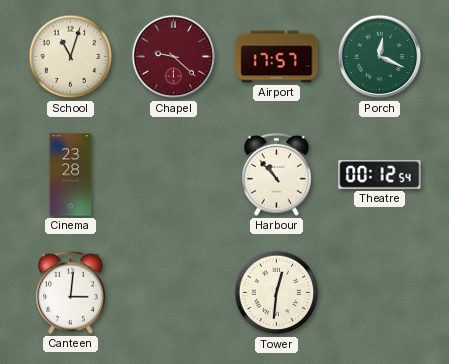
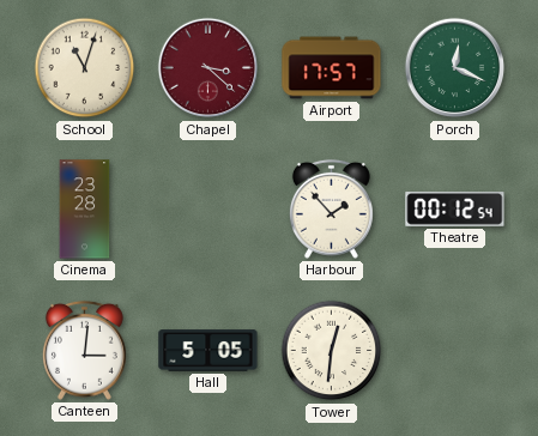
Chapel: 9:22 -> 3:22 (208, 68)
Harbour: 10:53 -> 1:53 (331, 208)
Hall: none -> 5:05 (208, 351)
